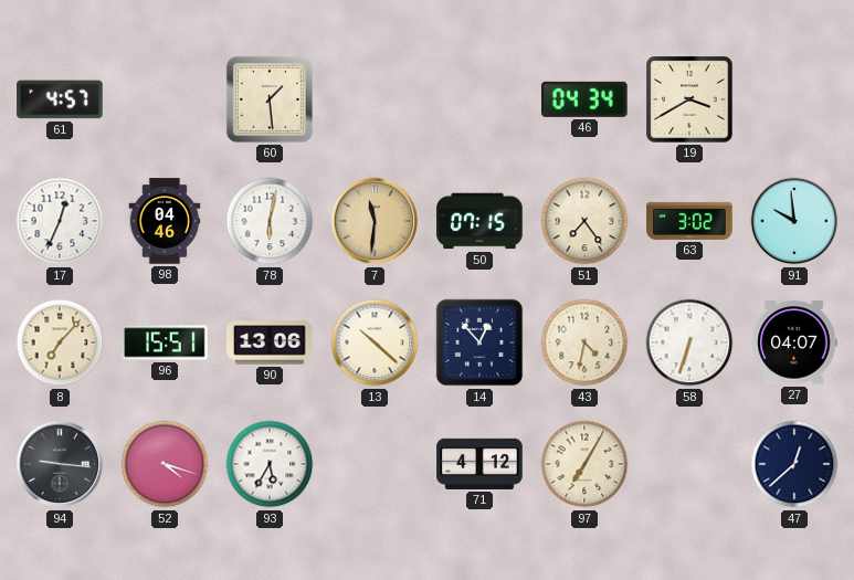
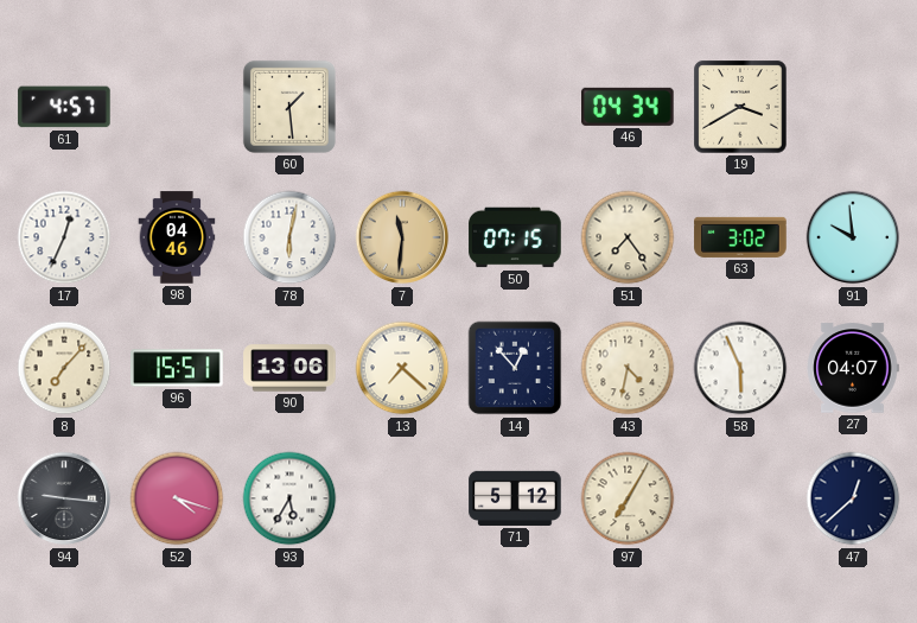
13: 10:22 -> 7:22 (402, 368)
58: 6:33 -> 5:56 (740, 368)
71: 4:12 -> 5:12 (515, 498)
